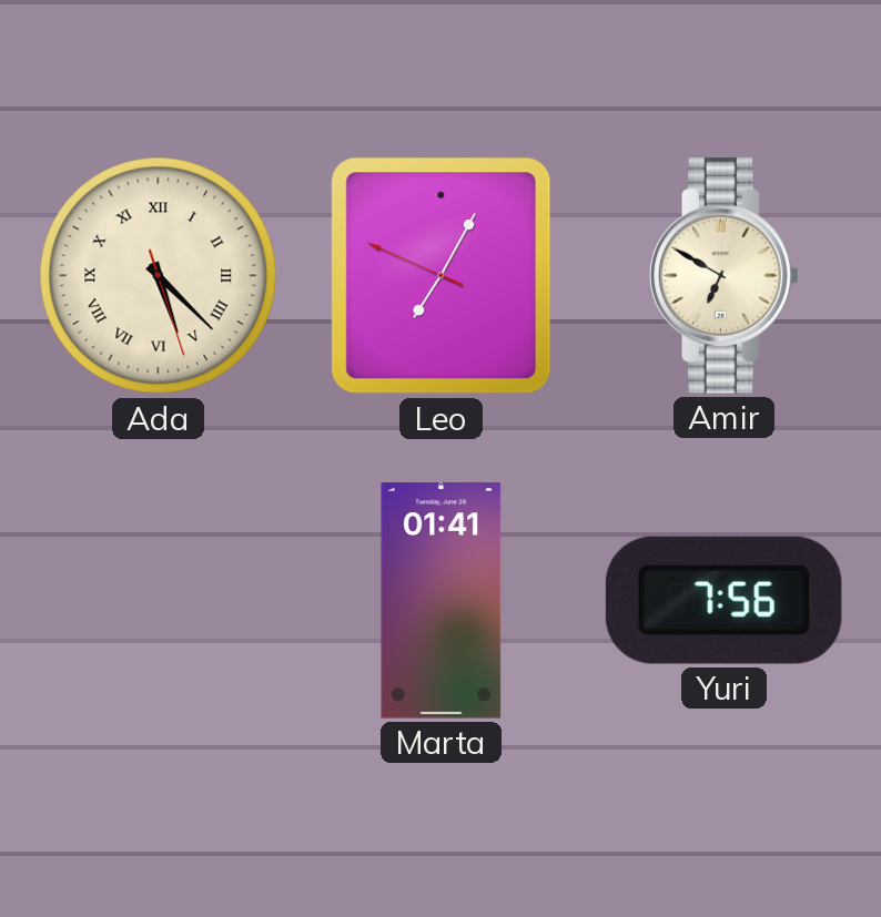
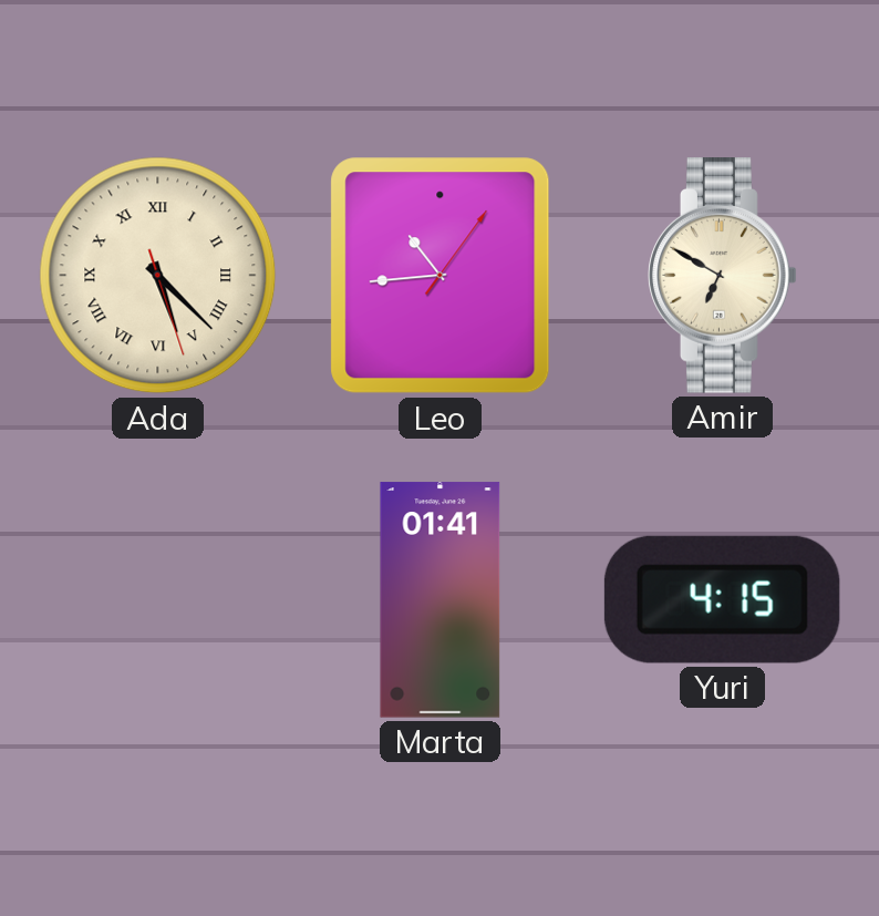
Leo: 7:04 -> 10:44 (441, 276)
Yuri: 7:56 -> 4:15 (722, 599)
